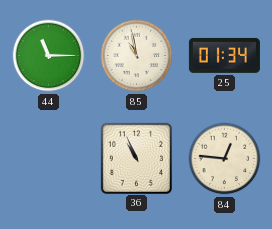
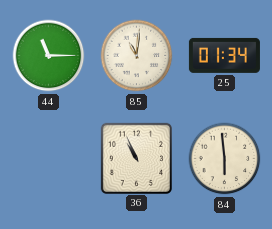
85: 10:58 -> 11:01 (137, 56)
84: 12:46 -> 5:59 (225, 159)
